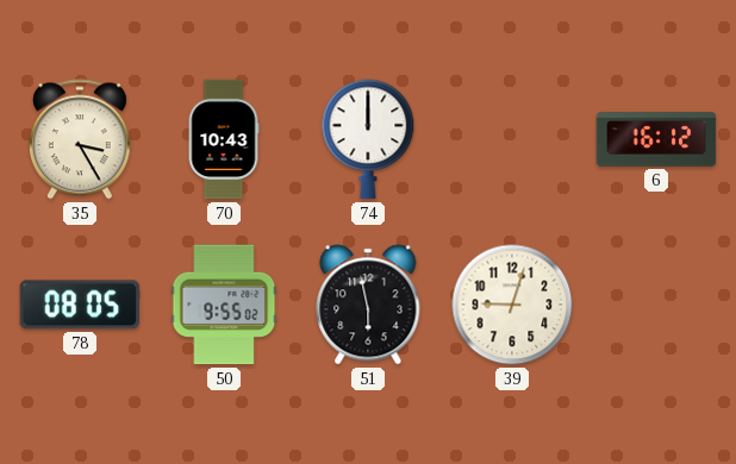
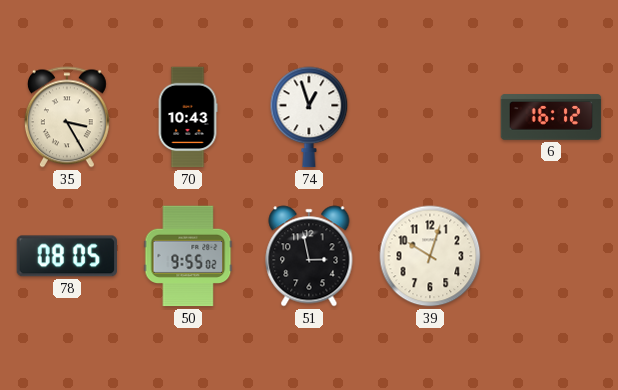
74: 12:00 -> 12:57 (309, 117)
51: 5:58 -> 2:58 (309, 256)
39: 9:03 -> 10:03 (430, 256)
